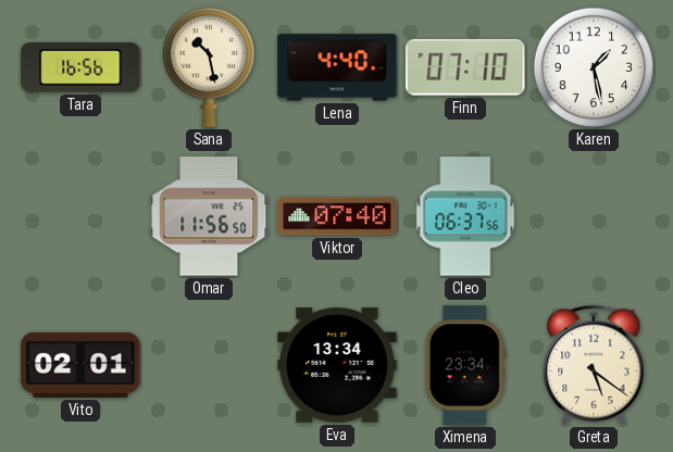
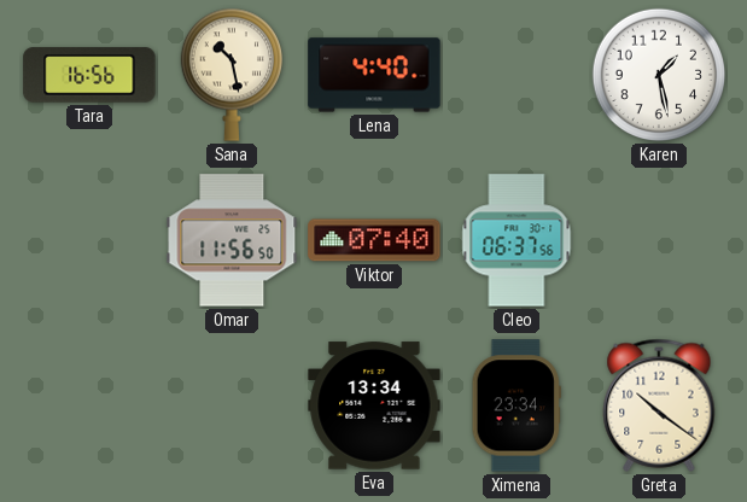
Finn: 07:10 -> none (465, 67)
Vito: 02:01 -> none (80, 365)
Greta: 5:21 -> 10:21 (659, 405)
